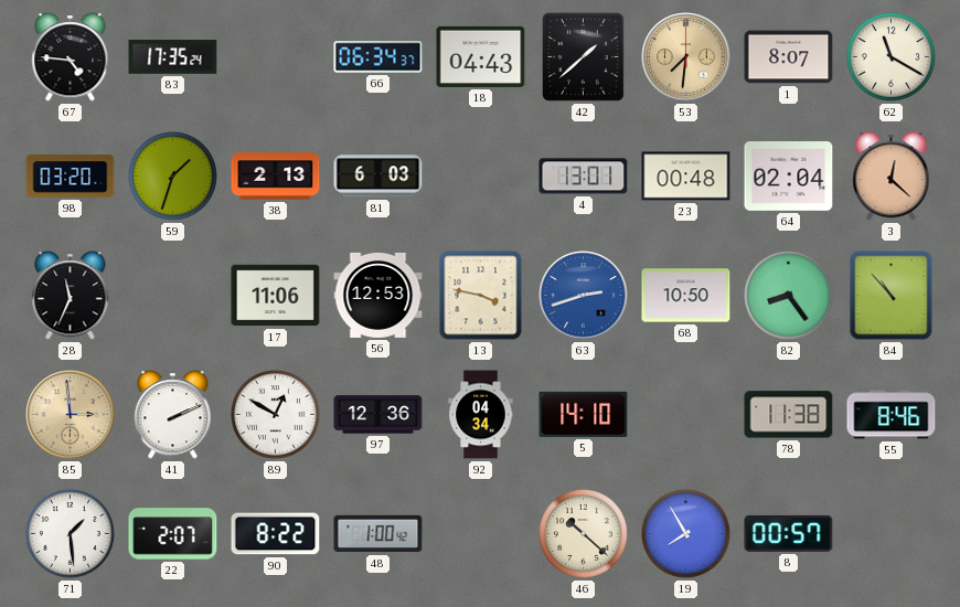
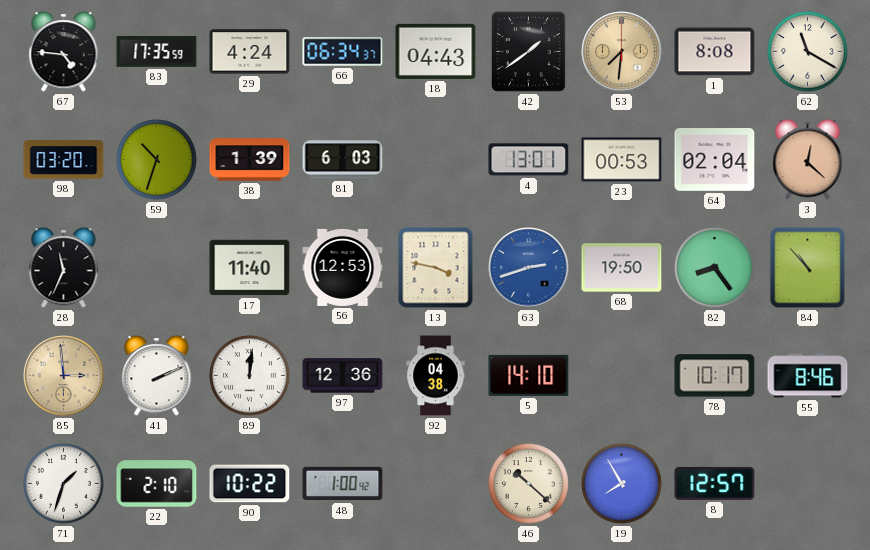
83: 17:35:24 -> 17:35:59 (157, 52)
29: none -> 4:24 (250, 52)
42: 1:38 -> 1:39 (529, 52)
1: 8:07 -> 8:08 (715, 52)
59: 1:33 -> 10:33 (157, 160)
38: 2:13 -> 1:39 (250, 160)
23: 00:48 -> 00:53 (622, 160)
17: 11:06 -> 11:40 (250, 268)
68: 10:50 -> 19:50 (622, 268)
89: 12:50 -> 12:01 (250, 376)
92: 04:34 -> 04:38 (436, 376)
78: 11:38 -> 10:17 (715, 376)
71: 1:29 -> 1:33 (64, 484)
22: 2:07 -> 2:10 (157, 484)
90: 8:22 -> 10:22 (250, 484)
8: 00:57 -> 12:57 (715, 483)
